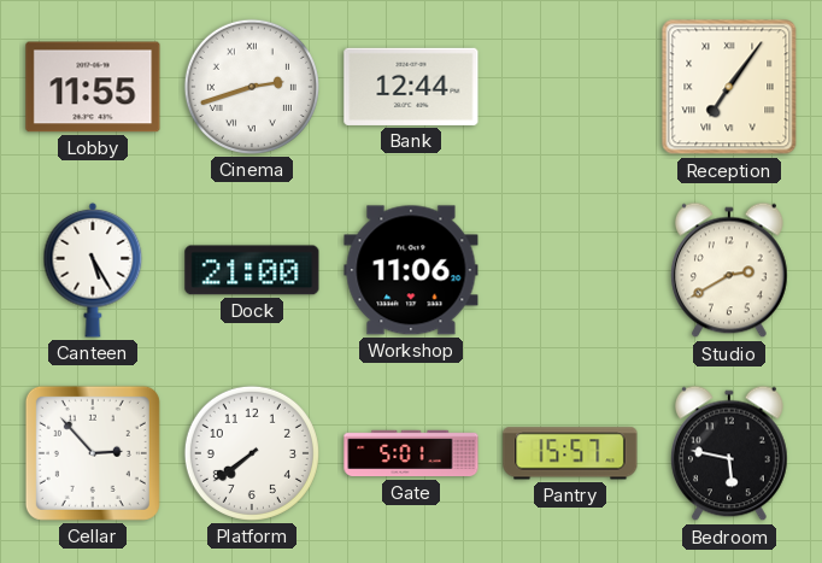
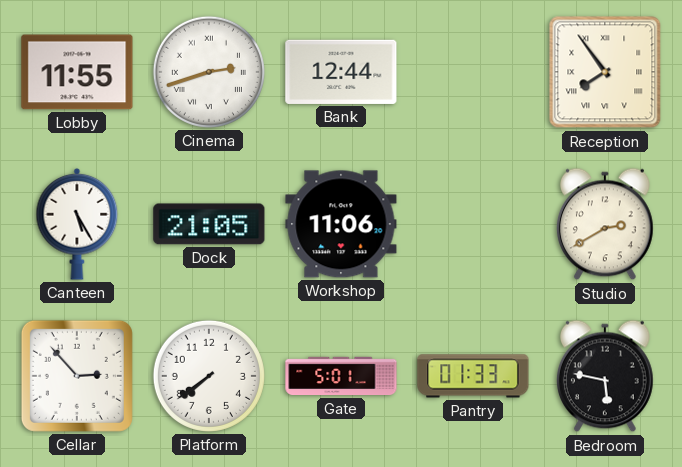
Reception: 7:06 -> 7:54 (605, 72)
Dock: 21:00 -> 21:05 (209, 224)
Pantry: 15:57 -> 01:33 (473, 376)
